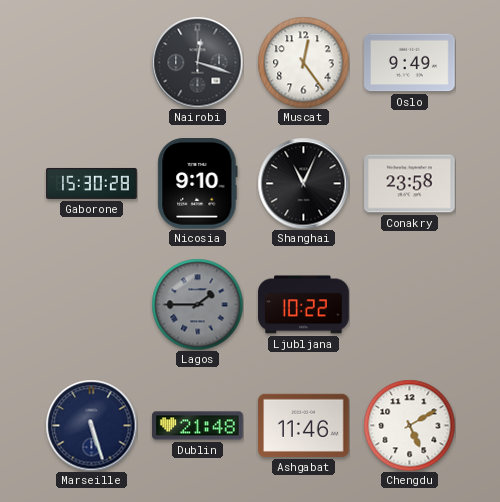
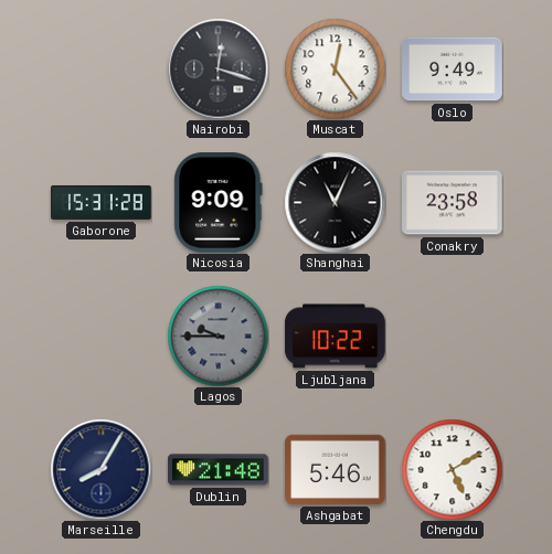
Gaborone: 15:30 -> 15:31 (102, 202)
Nicosia: 9:10 -> 9:09 (219, 203)
Lagos: 1:45 -> 9:45 (217, 335)
Marseille: 5:27 -> 8:05 (100, 469)
Ashgabat: 11:46 -> 5:46 (336, 469)
